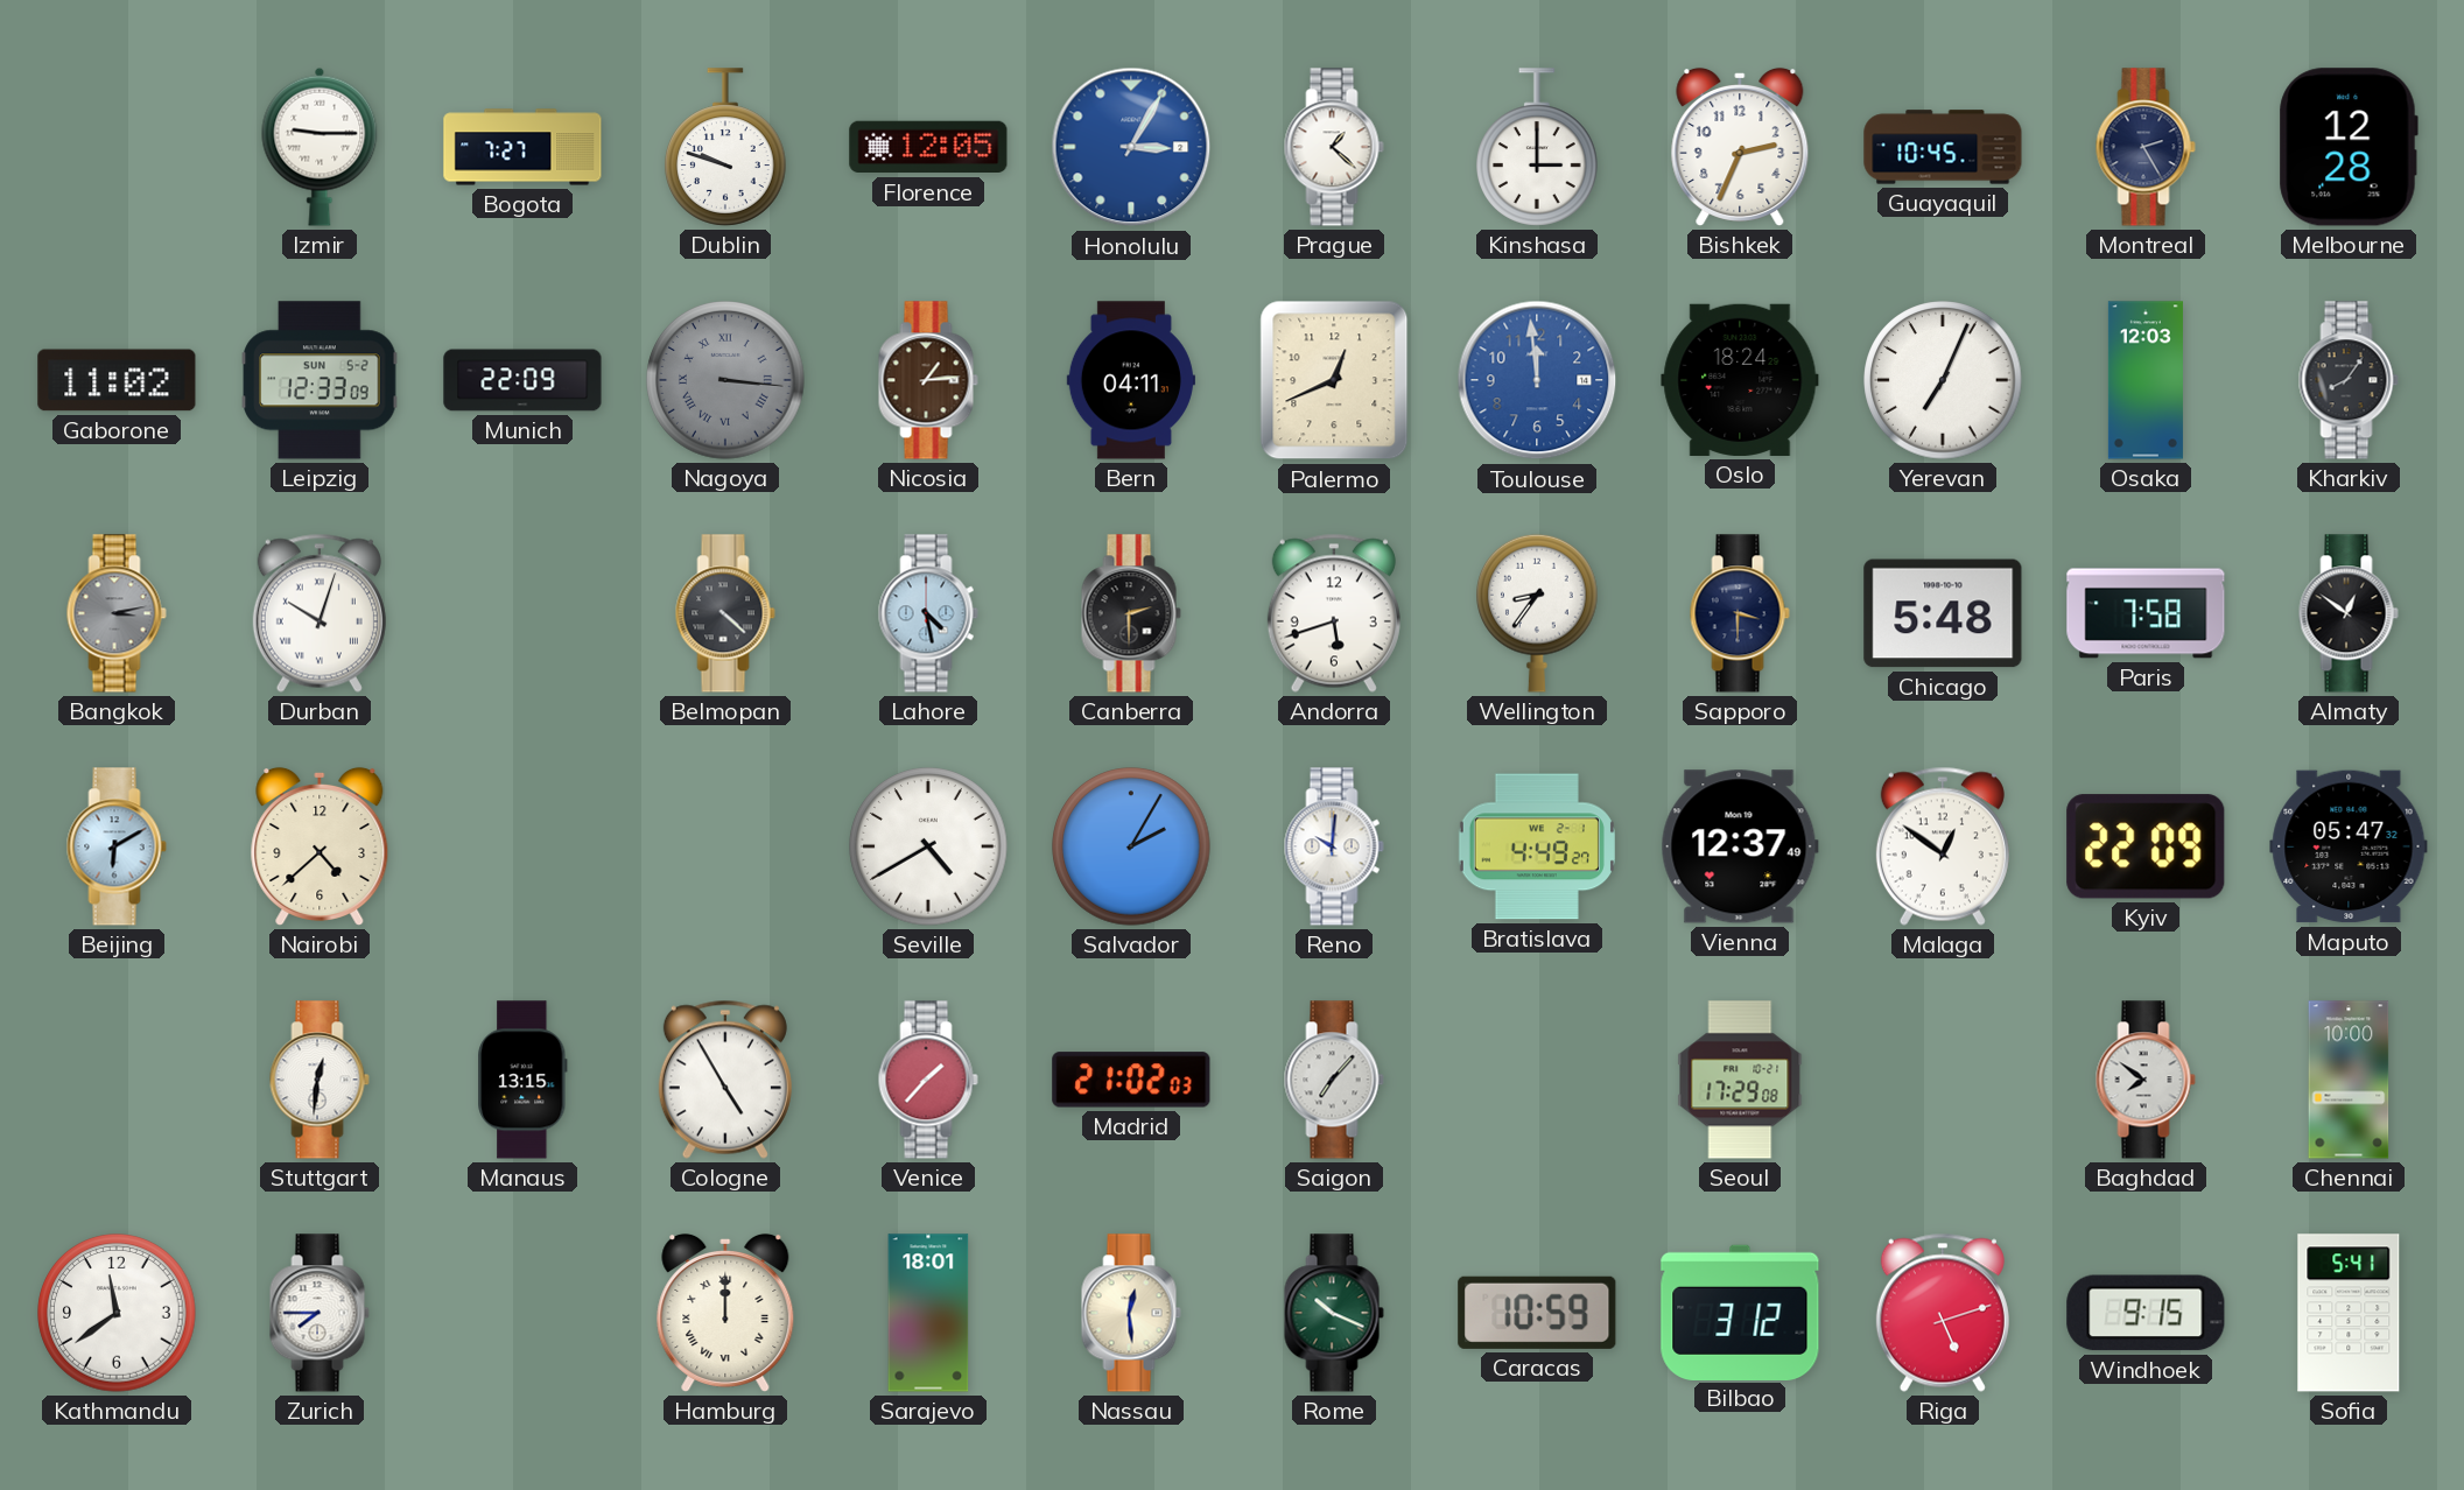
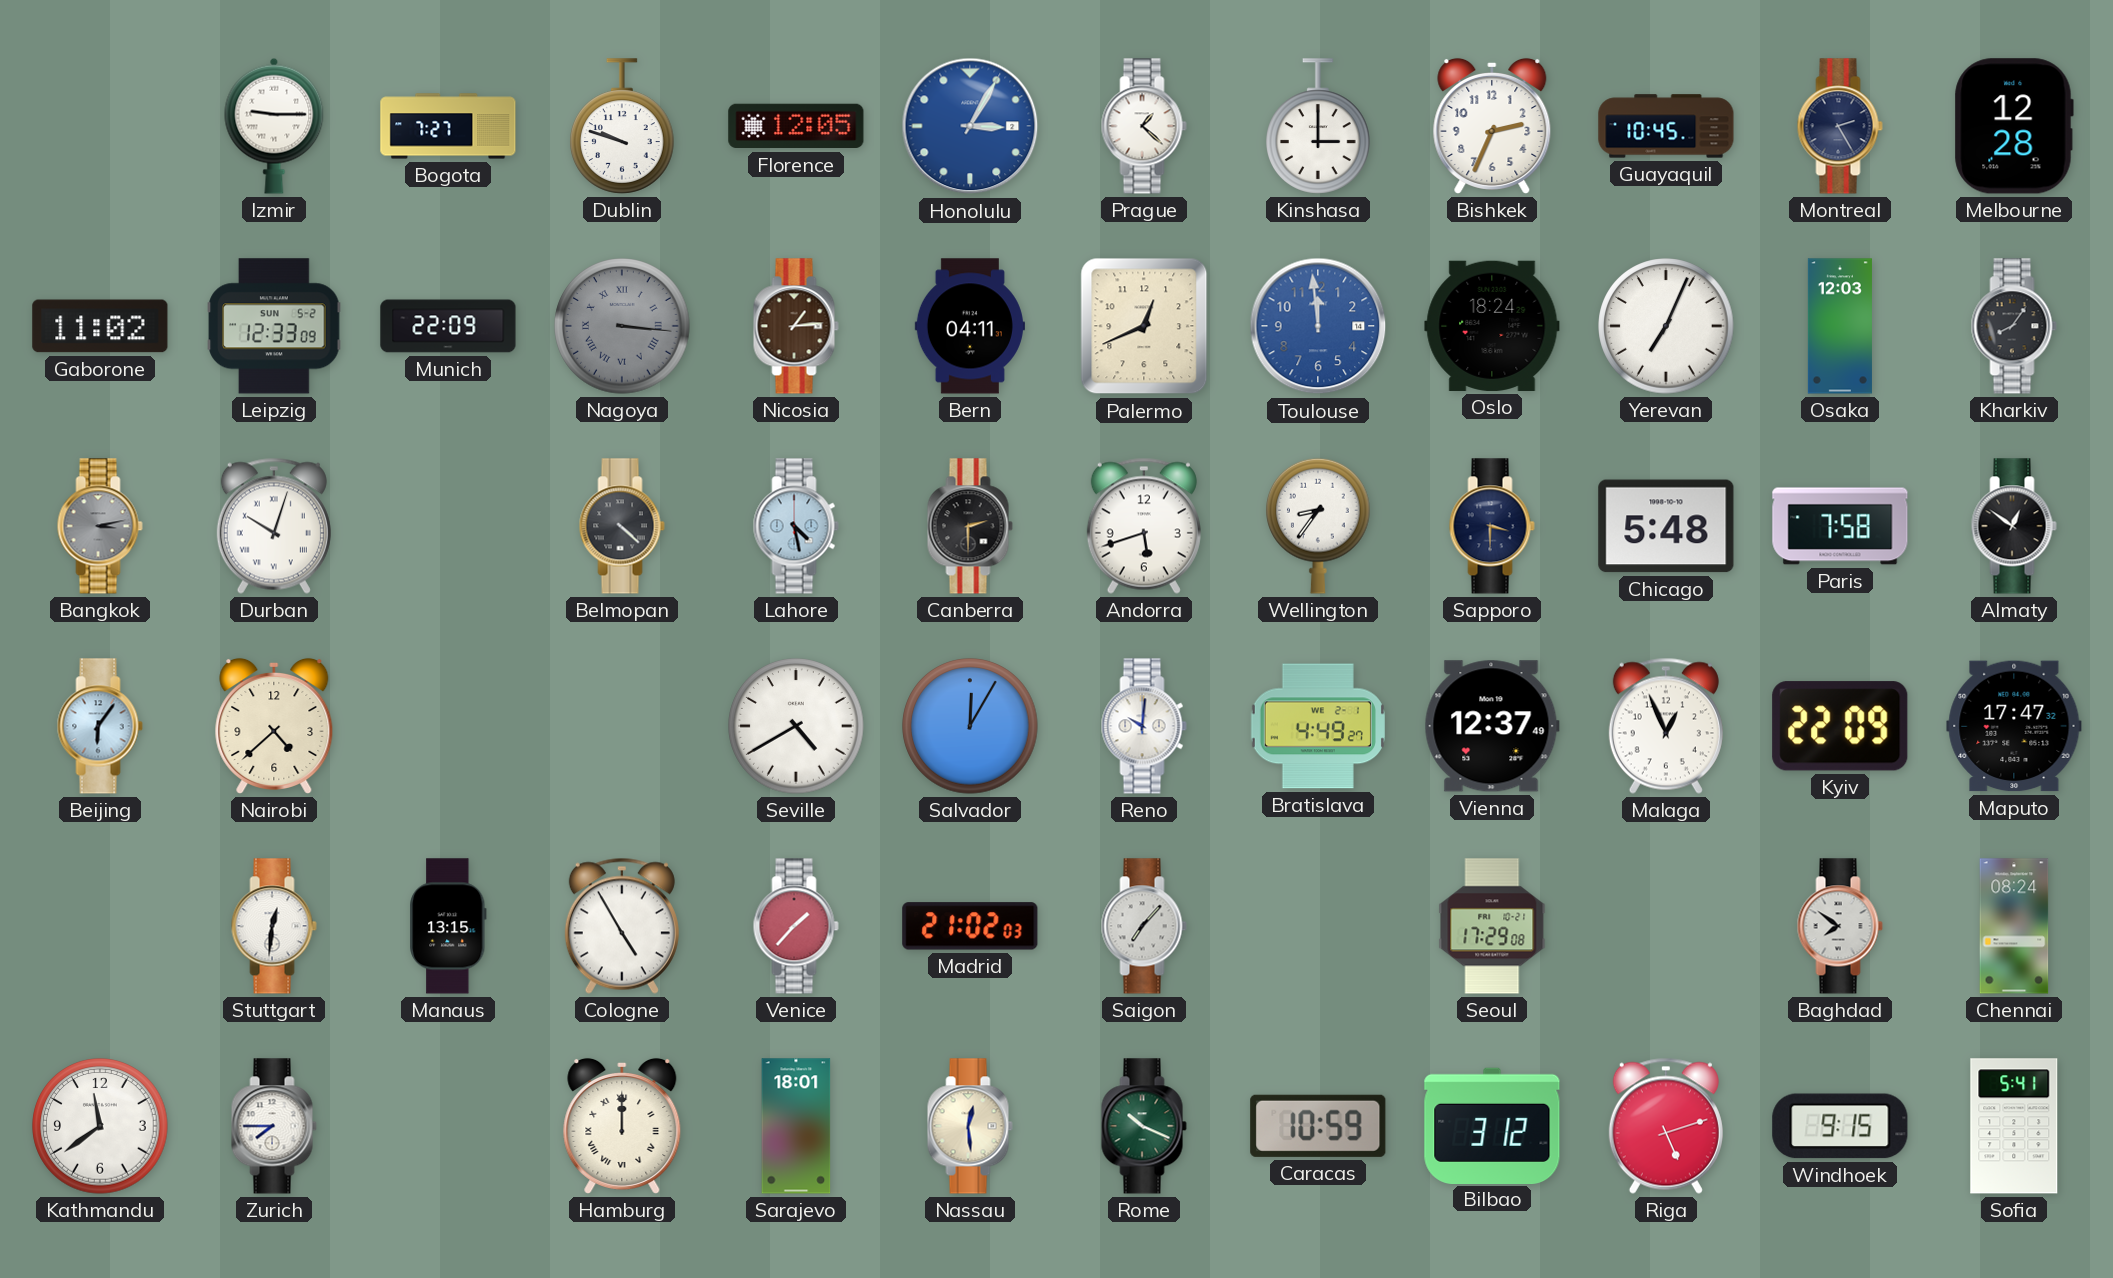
Beijing: 6:10 -> 6:06 (100, 726)
Salvador: 2:05 -> 12:05 (970, 726)
Malaga: 12:51 -> 12:56 (1666, 726)
Maputo: 05:47 -> 17:47 (2014, 726)
Chennai: 10:00 -> 08:24 (2014, 926)
